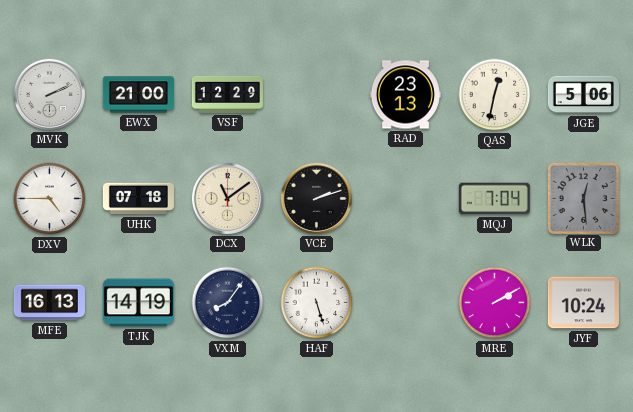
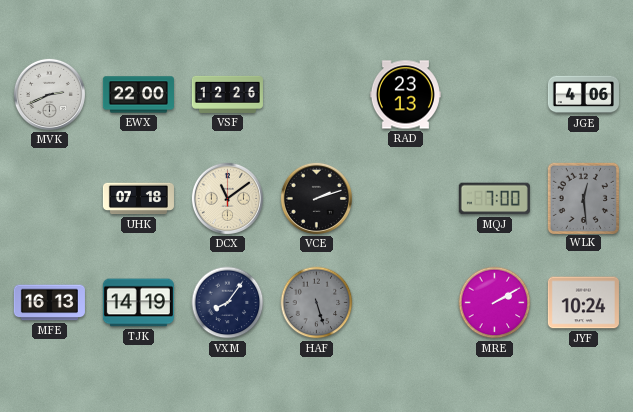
MVK: 2:11 -> 2:41 (49, 94)
EWX: 21:00 -> 22:00 (138, 95)
VSF: 12:29 -> 12:26 (227, 94)
QAS: 12:32 -> none (495, 95)
JGE: 5:06 -> 4:06 (583, 95)
DXV: 4:45 -> none (50, 199)
MQJ: 7:04 -> 7:00 (494, 199)
HAF dial: white -> grey (317, 303)
